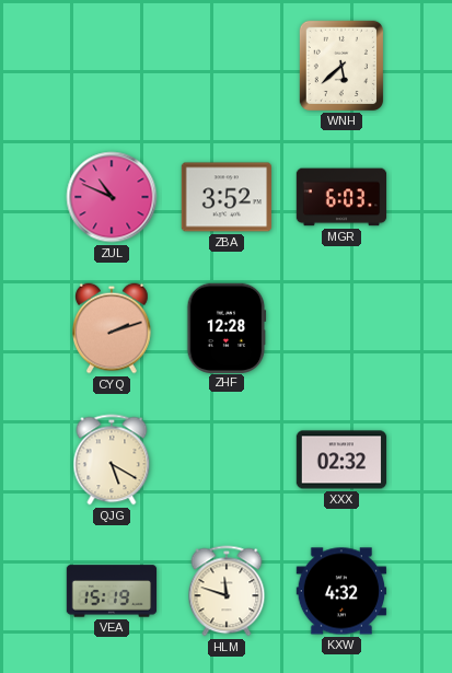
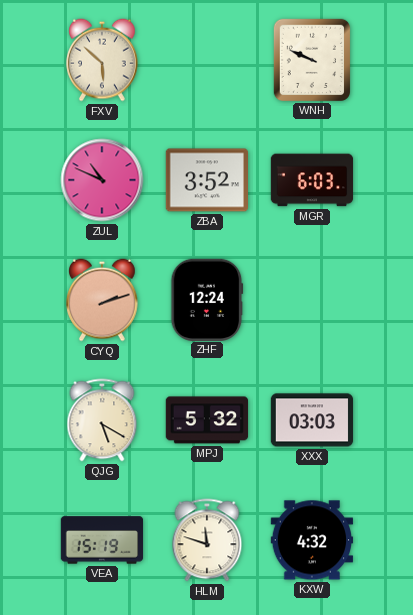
FXV: none -> 5:52 (103, 60)
WNH: 5:38 -> 9:49 (311, 59)
ZHF: 12:28 -> 12:24 (207, 299)
MPJ: none -> 5:32 (207, 420)
XXX: 02:32 -> 03:03 (312, 420)
